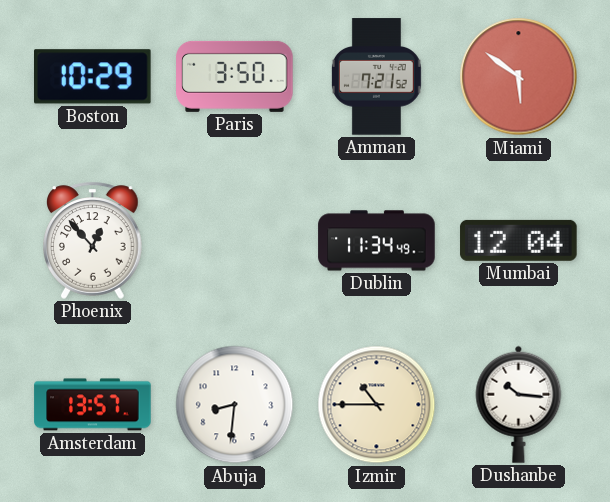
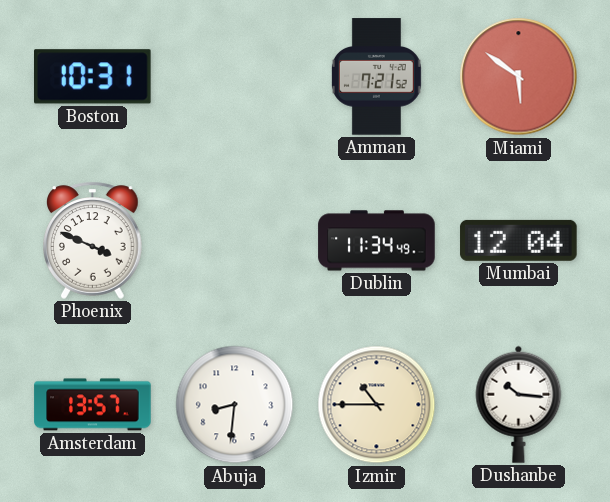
Boston: 10:29 -> 10:31 (93, 77)
Paris: 3:50 -> none (235, 76)
Phoenix: 12:53 -> 3:49 (93, 240)
